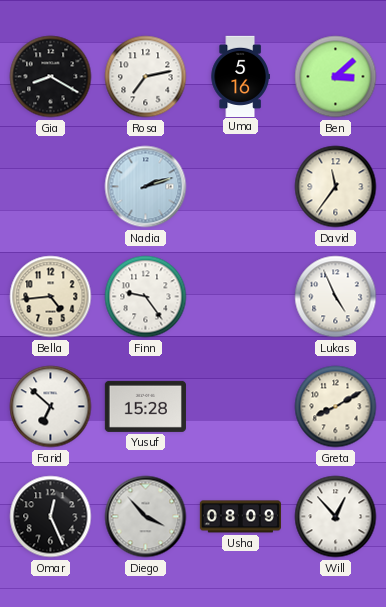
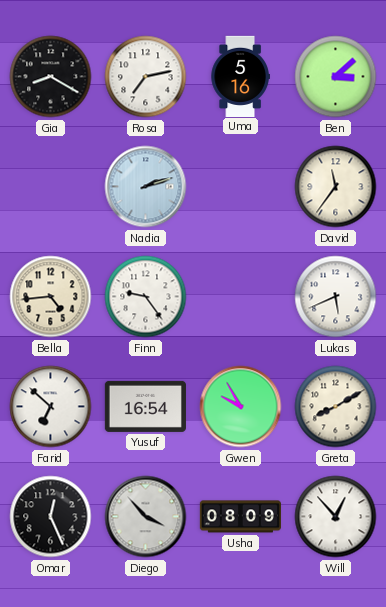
Lukas: 4:56 -> 5:41 (336, 297)
Yusuf: 15:28 -> 16:54 (145, 406)
Gwen: none -> 9:55 (241, 407)
